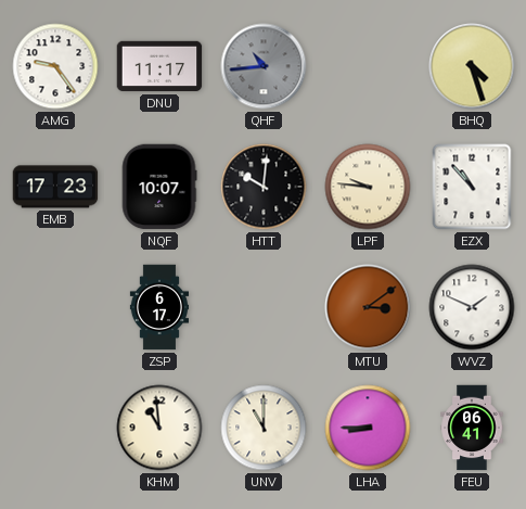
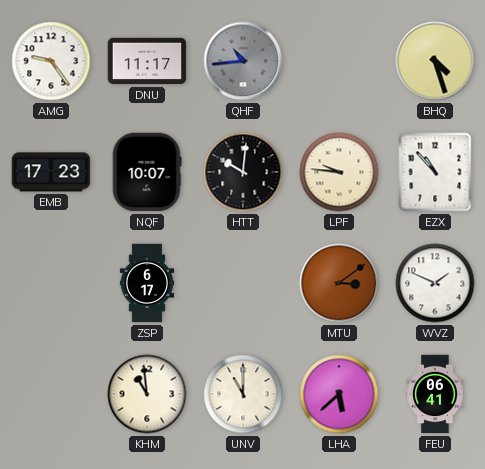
LHA: 8:45 -> 5:38 (339, 394)
